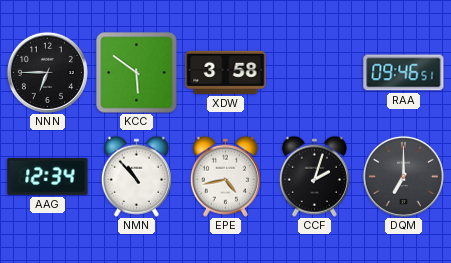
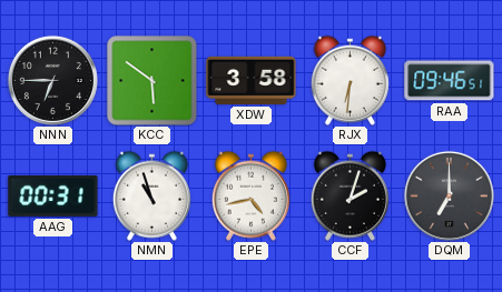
RJX: none -> 6:31 (350, 80)
AAG: 12:34 -> 00:31 (53, 197)
NMN: 10:53 -> 10:57 (151, 195)
